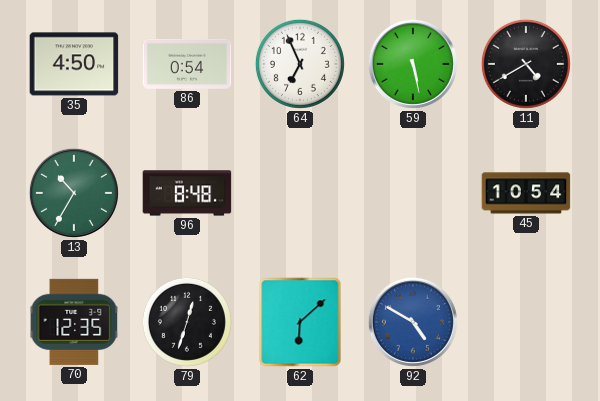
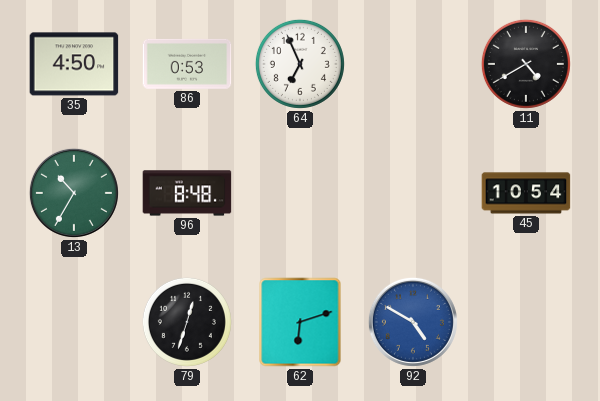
86: 0:54 -> 0:53 (187, 64)
59: 5:28 -> none (413, 64)
70: 12:35 -> none (74, 322)
62: 6:08 -> 6:12 (300, 322)
